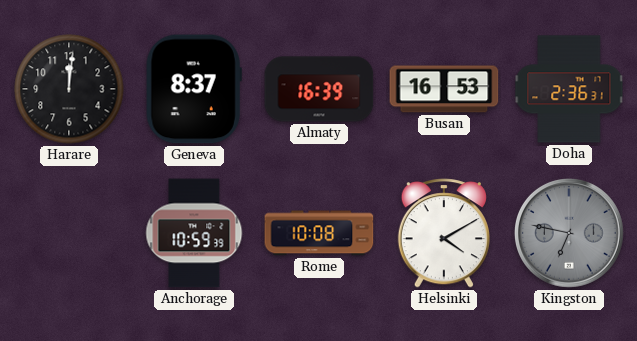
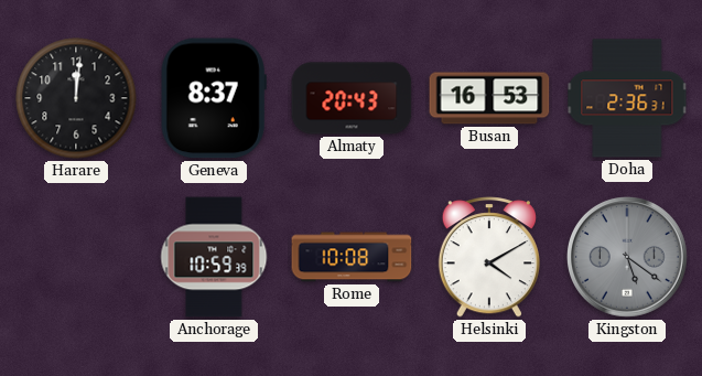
Almaty: 16:39 -> 20:43 (352, 98)
Kingston: 6:47 -> 5:21 (627, 257)
